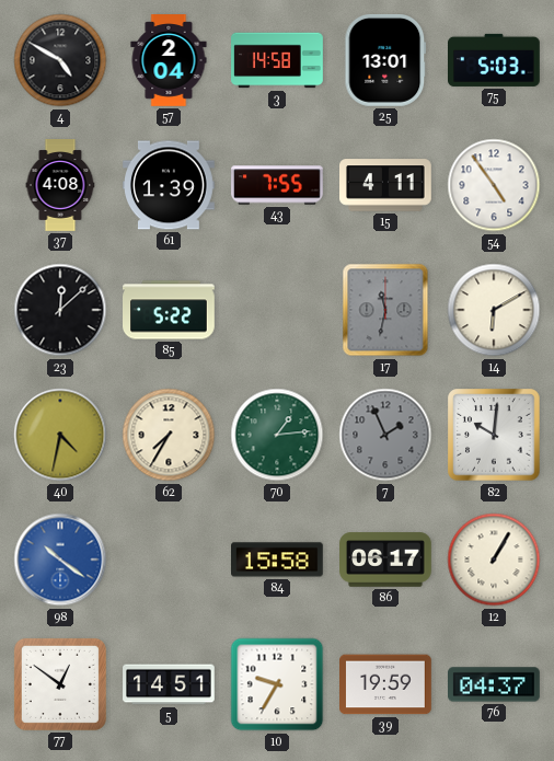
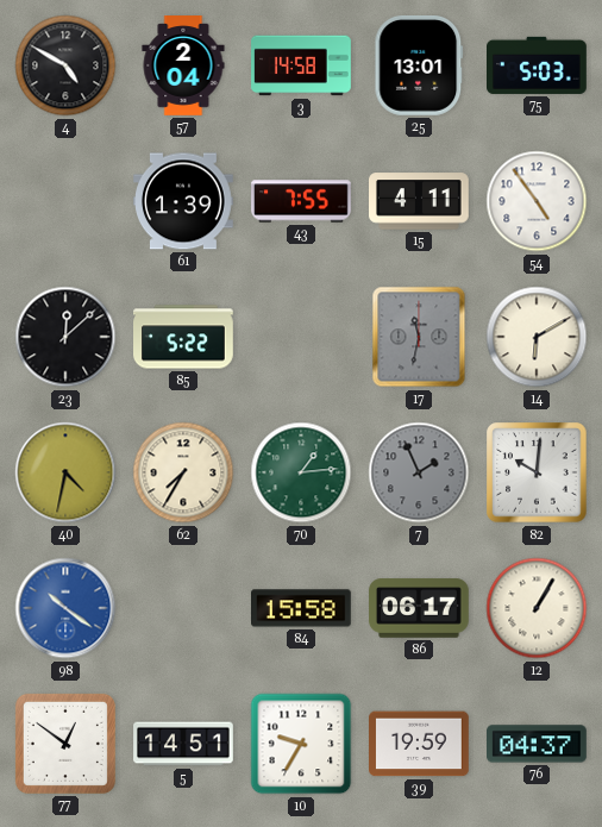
37: 4:08 -> none (60, 185)
